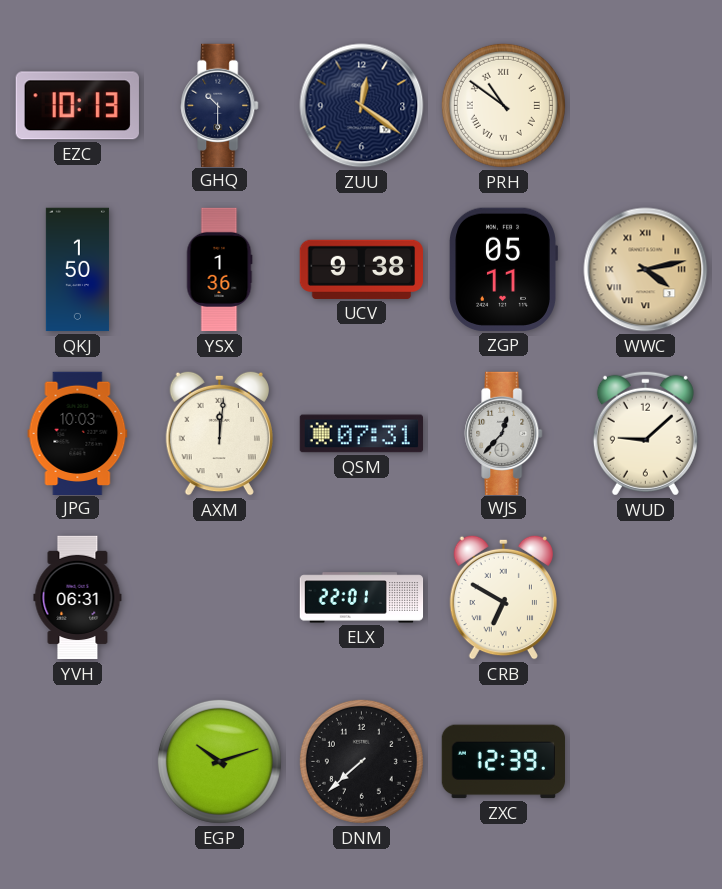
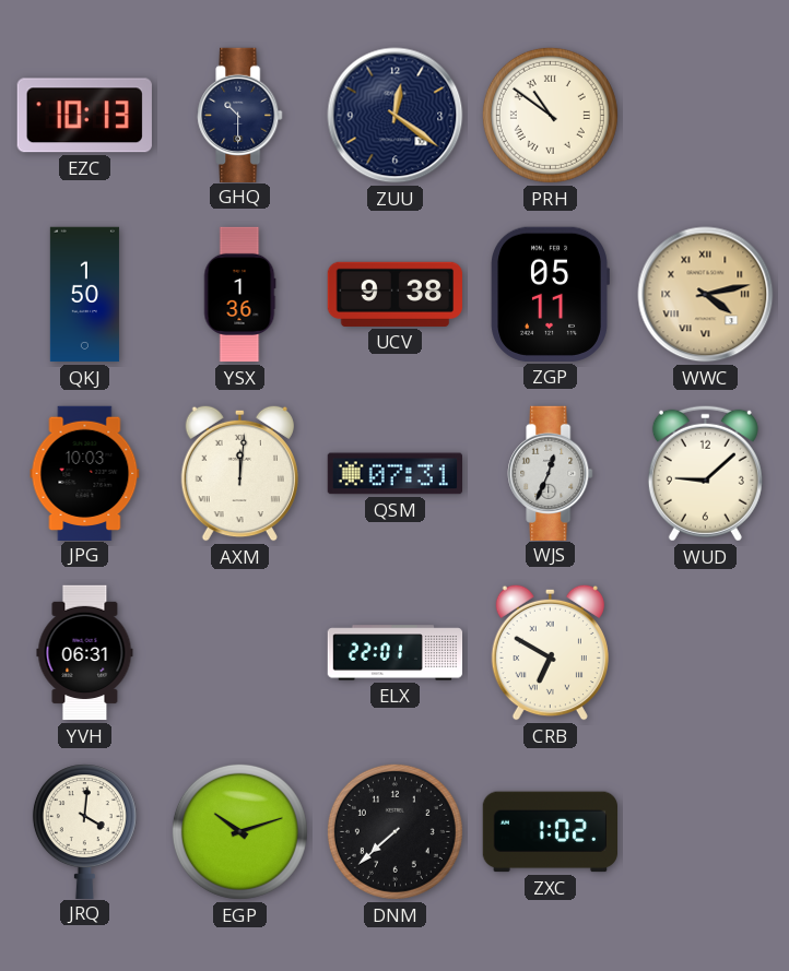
WJS: 12:37 -> 12:34 (551, 473)
JRQ: none -> 4:01 (84, 831)
ZXC: 12:39 -> 1:02 (550, 832)
